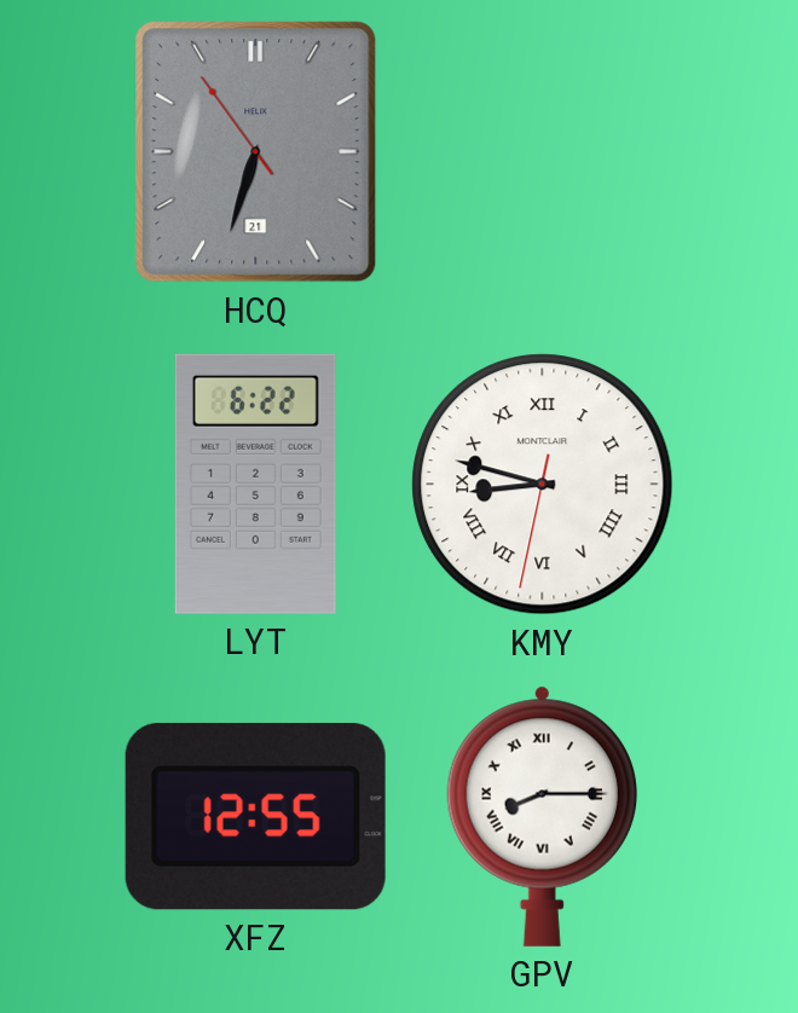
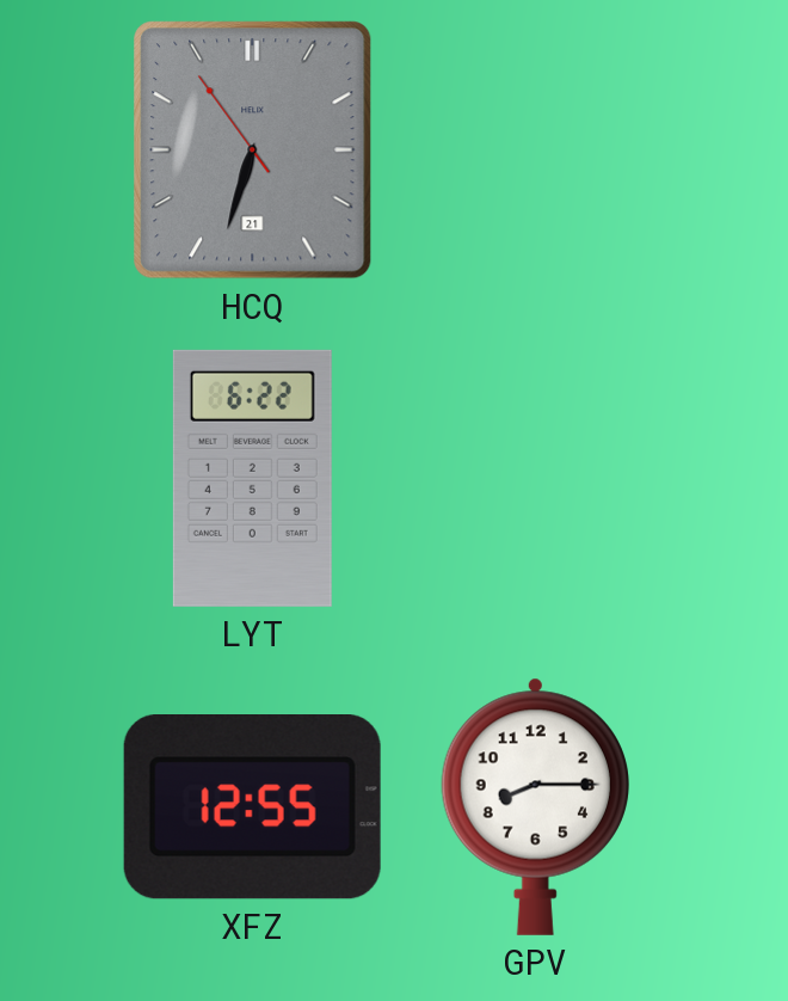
KMY: 8:47 -> none (543, 485)
GPV numerals: Roman -> Arabic (535, 806)
